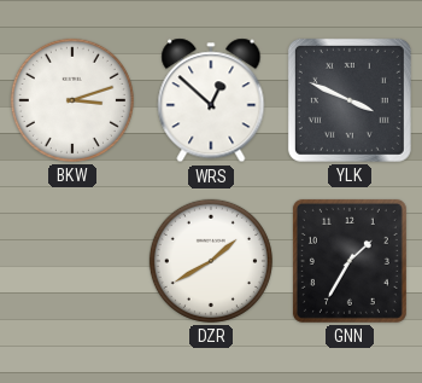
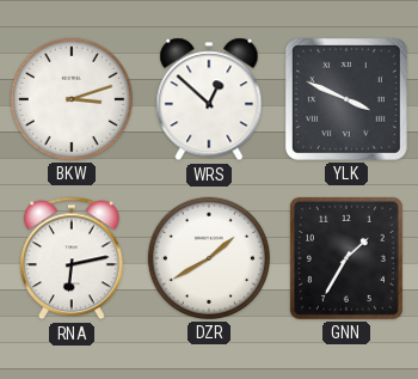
RNA: none -> 6:13 (73, 258)
